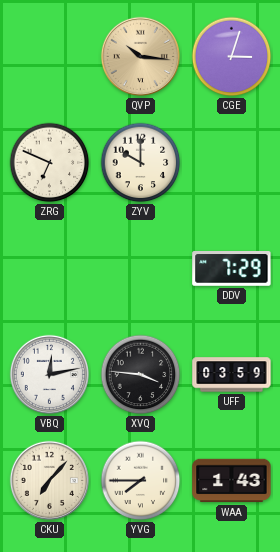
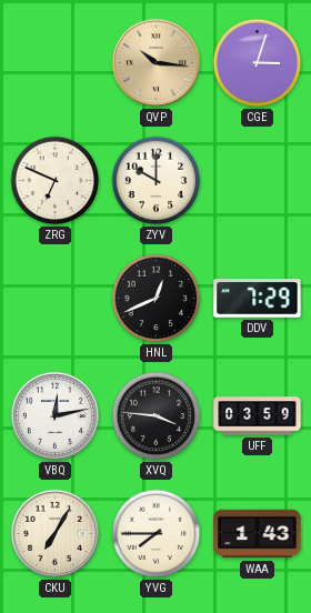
HNL: none -> 12:41 (157, 299)
CKU: 7:07 -> 7:05 (54, 533)
